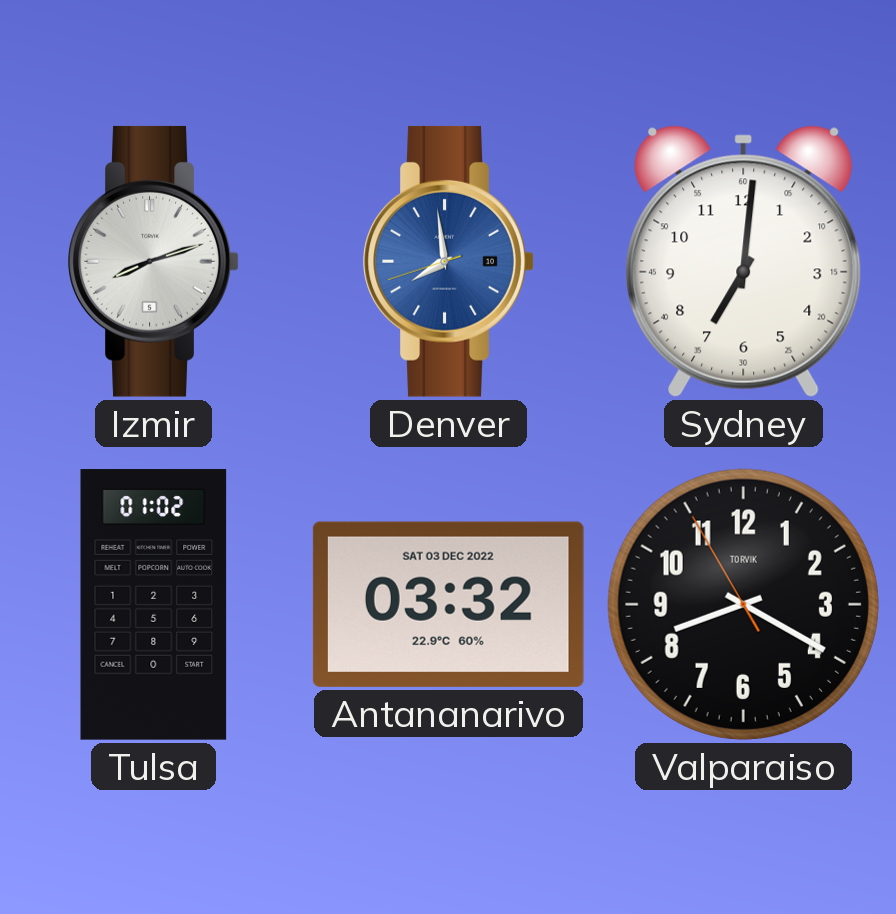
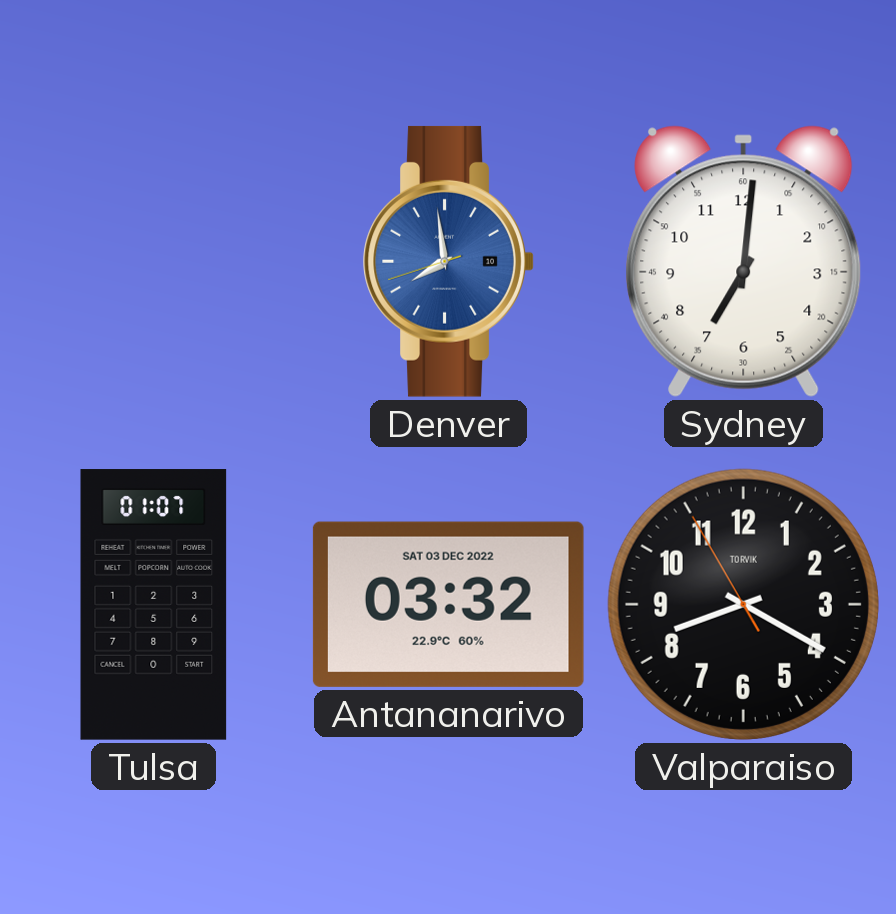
Izmir: 8:12 -> none (153, 261)
Tulsa: 01:02 -> 01:07 (154, 605)
